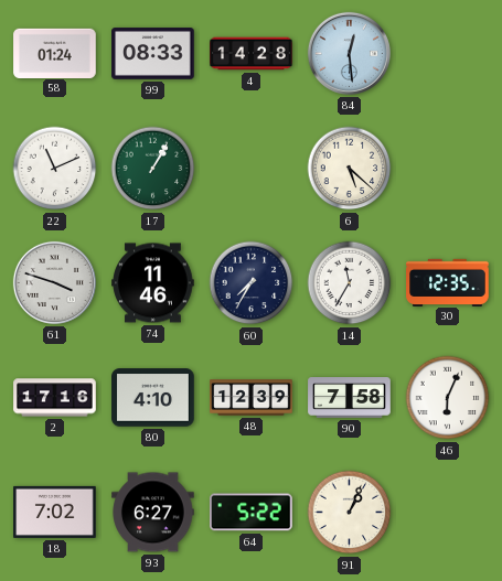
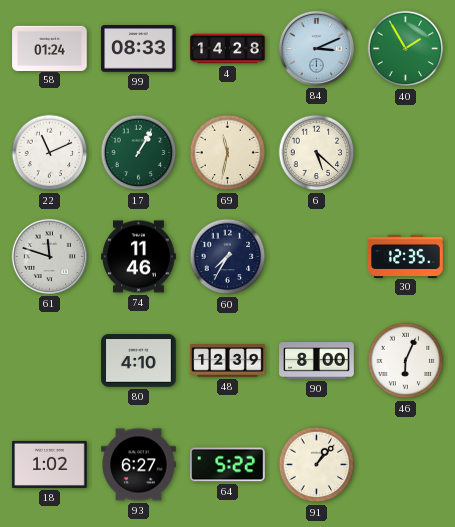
84: 12:29 -> 3:11 (316, 48)
40: none -> 1:55 (406, 49)
69: none -> 11:32 (228, 153)
61: 3:48 -> 11:48 (49, 256)
14: 11:35 -> none (350, 283)
2: 17:16 -> none (55, 398)
90: 7:58 -> 8:00 (317, 361)
18: 7:02 -> 1:02 (50, 464)
91: 1:04 -> 1:07 (317, 465)
